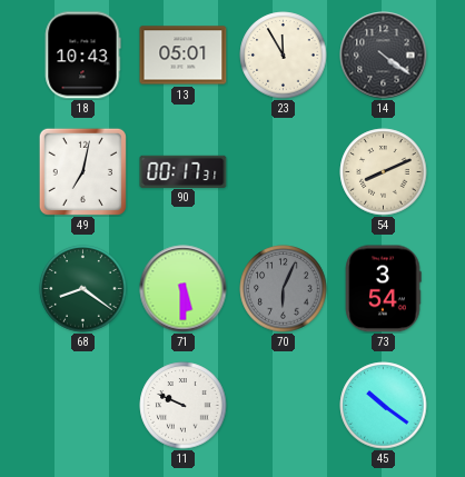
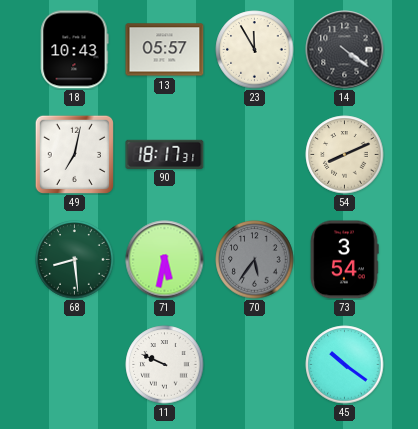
13: 05:01 -> 05:57 (165, 50)
90: 00:17 -> 18:17 (165, 154)
68: 8:21 -> 8:29 (75, 260)
71: 5:30 -> 5:32 (165, 260)
70: 6:04 -> 5:36 (255, 260)
